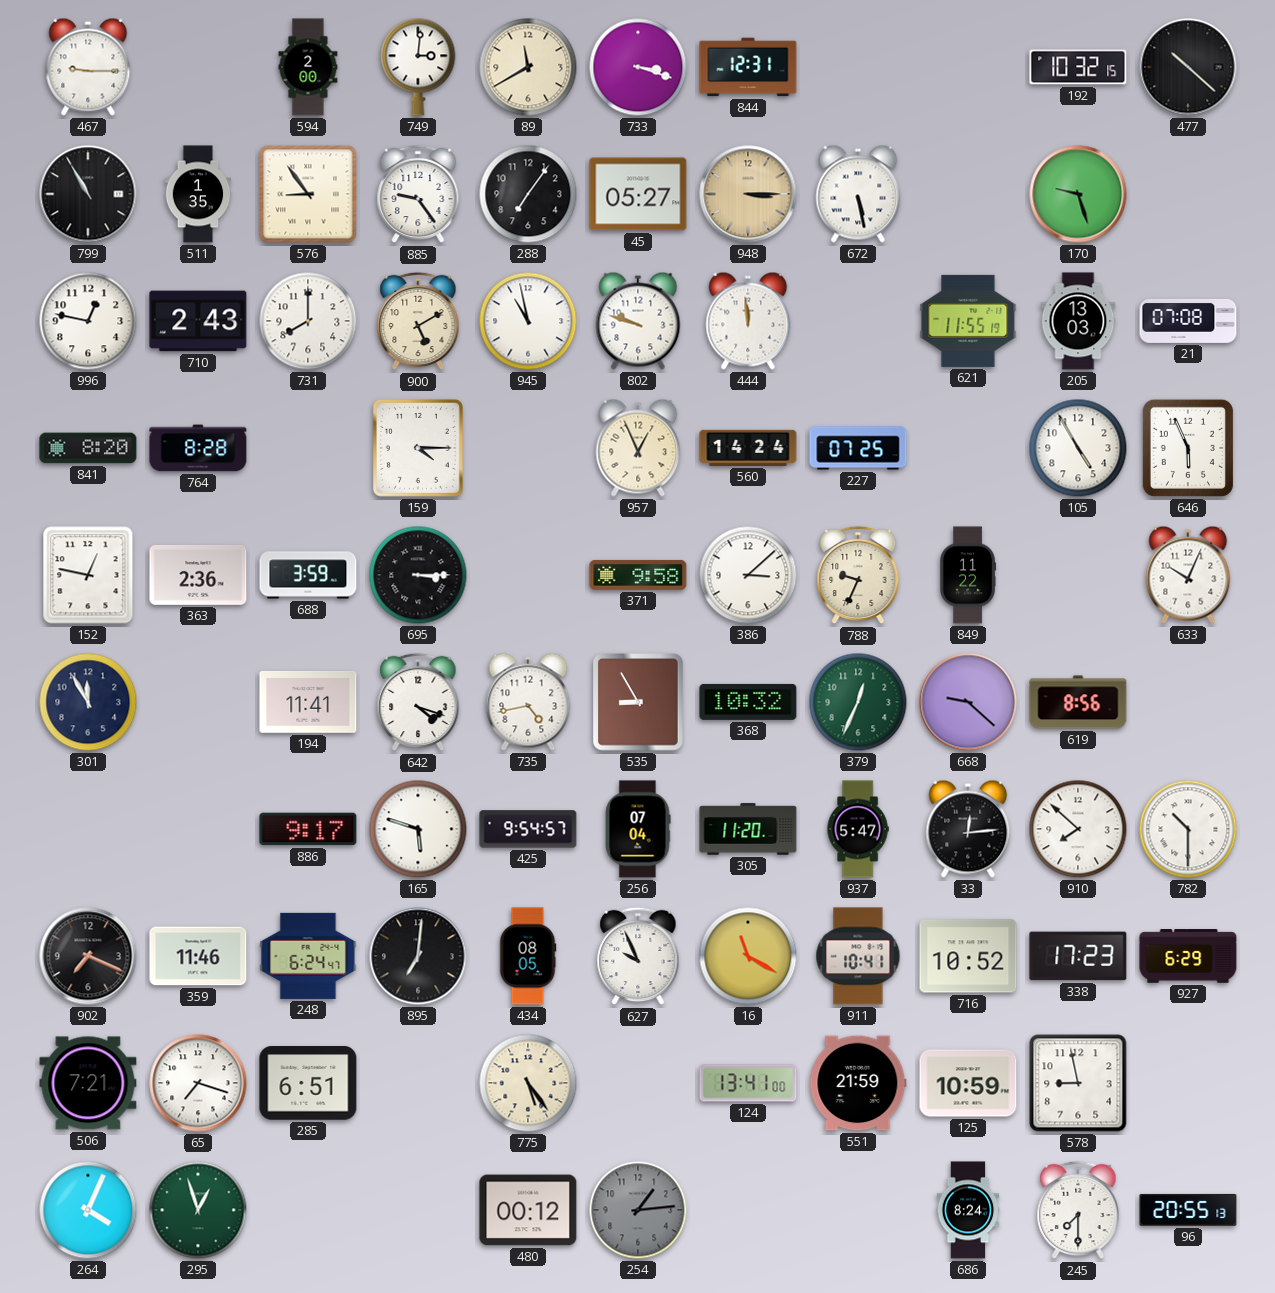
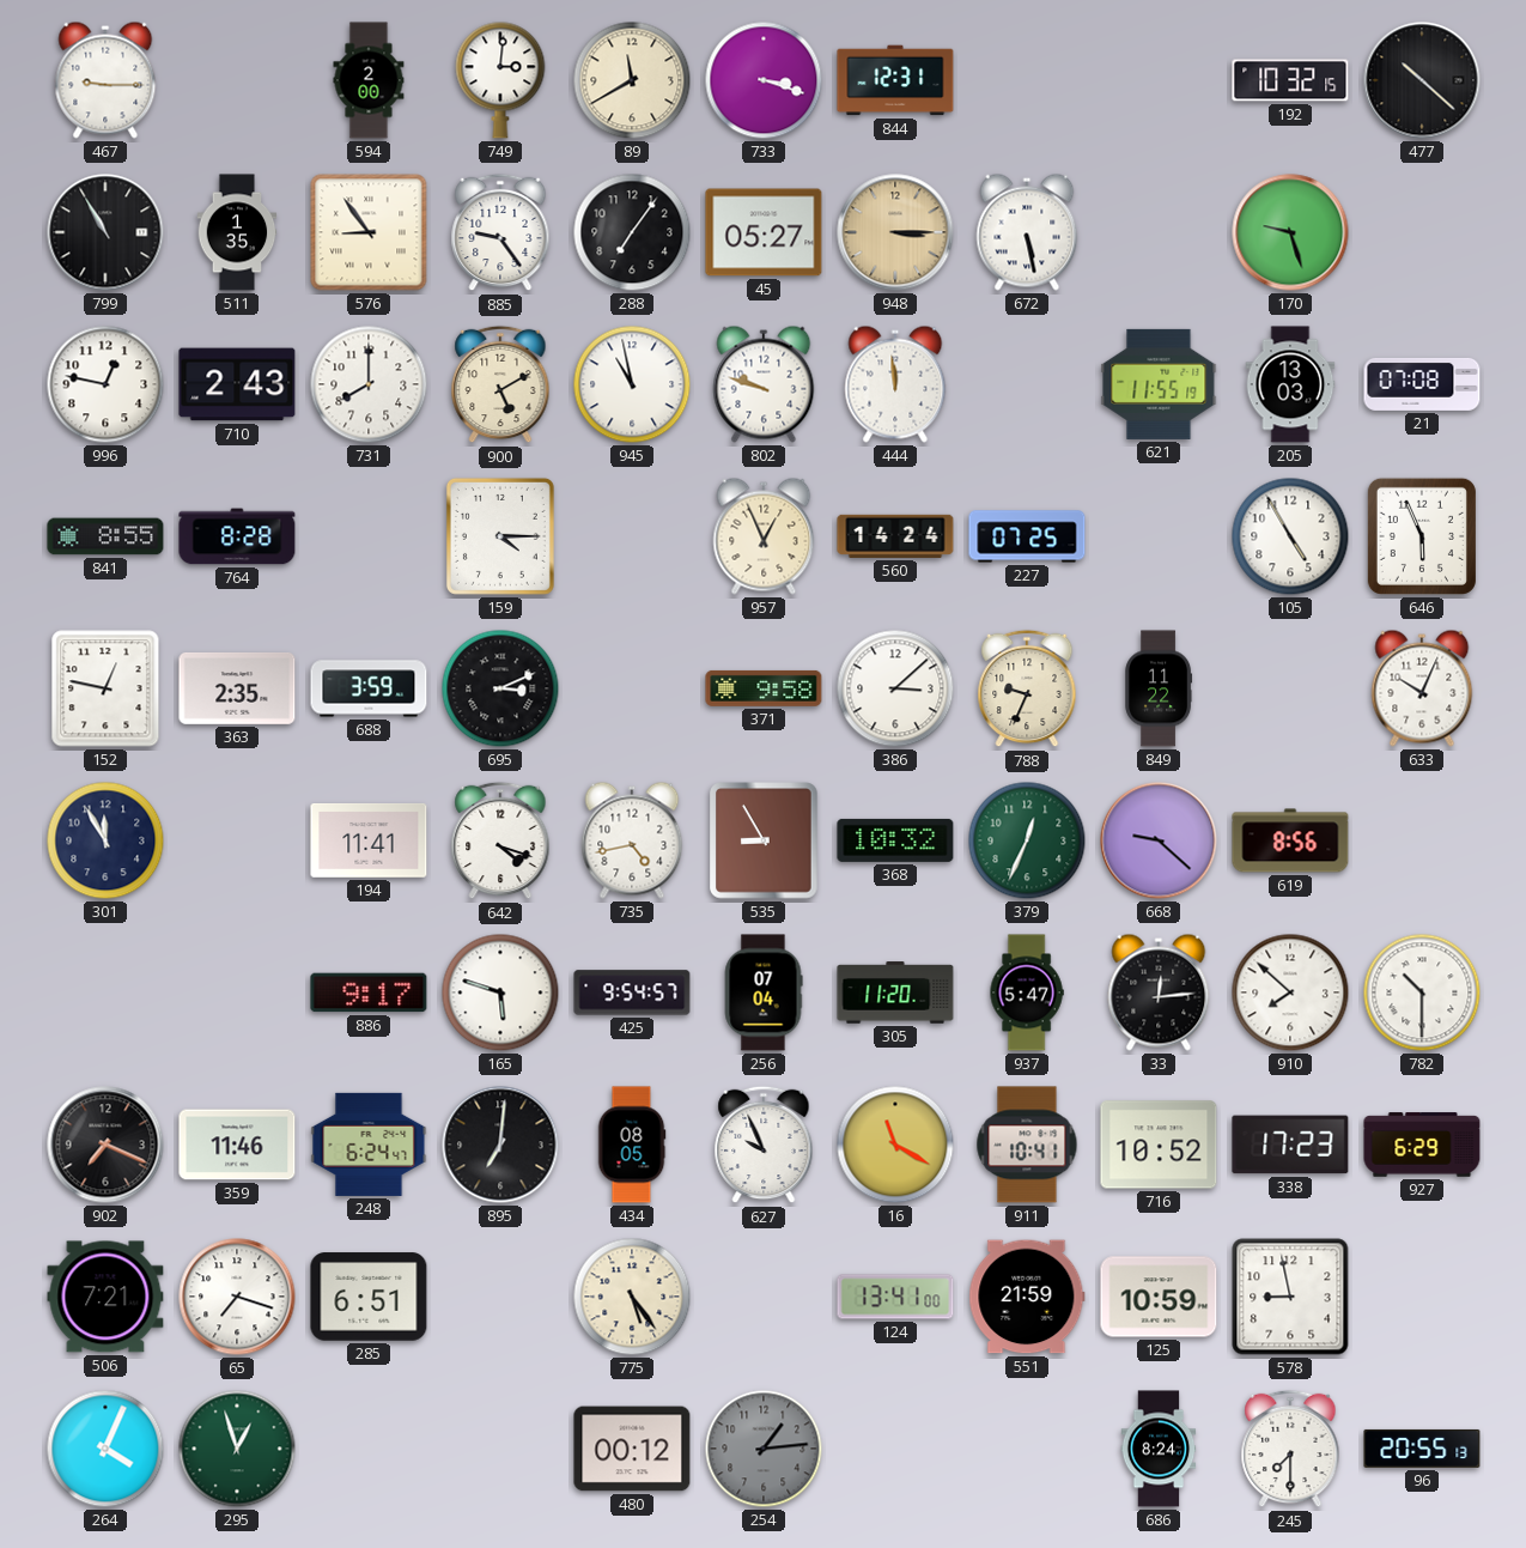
841: 8:20 -> 8:55 (105, 536)
363: 2:36 -> 2:35 (237, 688)
695: 3:15 -> 3:11 (500, 688)
